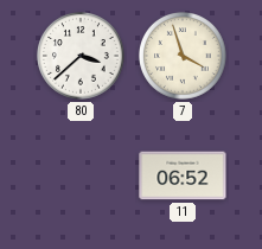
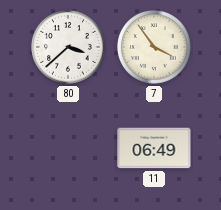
7: 3:57 -> 3:54 (155, 48)
11: 06:52 -> 06:49 (154, 148)
